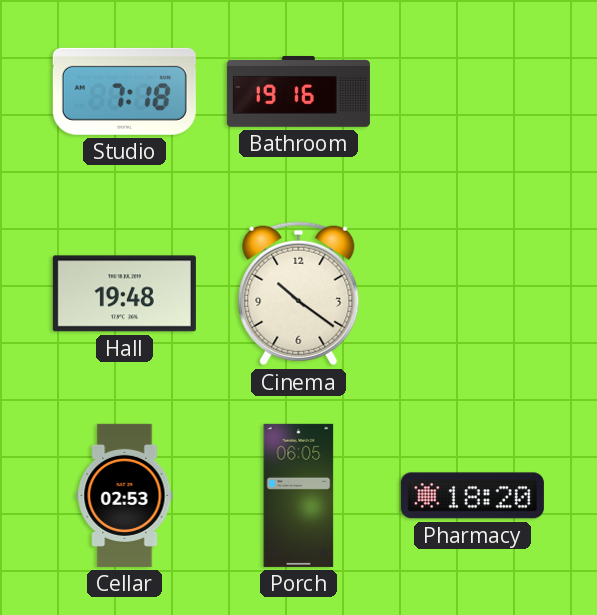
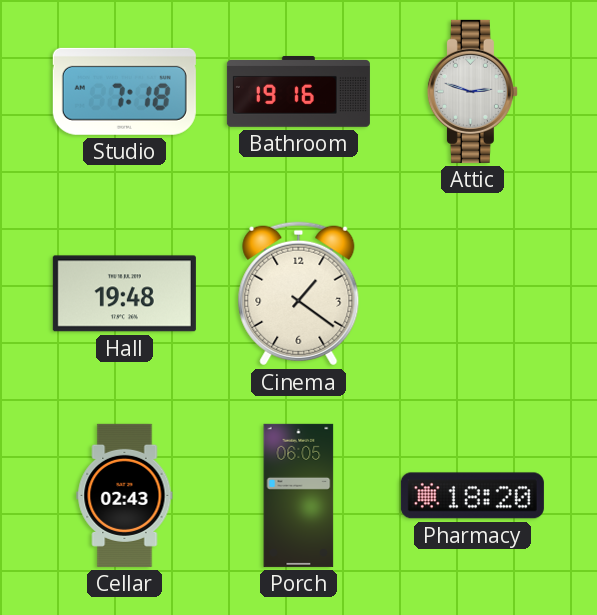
Attic: none -> 2:48 (472, 91)
Cinema: 10:21 -> 1:21 (299, 294)
Cellar: 02:53 -> 02:43 (125, 495)
